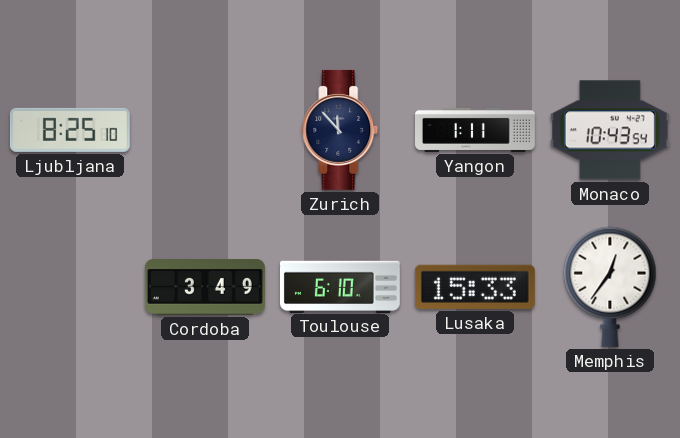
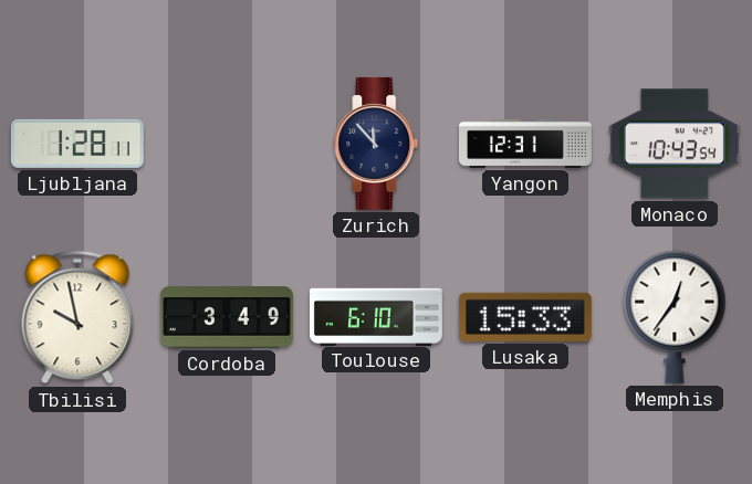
Ljubljana: 8:25 -> 1:28 (77, 144)
Yangon: 1:11 -> 12:31 (526, 144)
Tbilisi: none -> 9:58 (77, 317)
